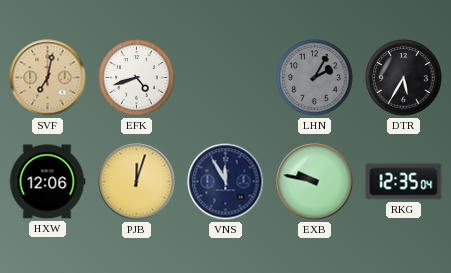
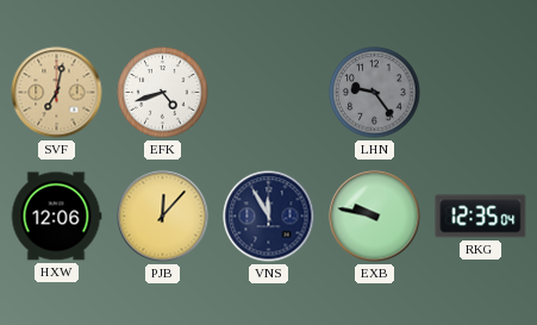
LHN: 2:05 -> 9:24 (375, 93)
DTR: 5:35 -> none (404, 78)
PJB: 12:03 -> 12:07 (163, 217)
